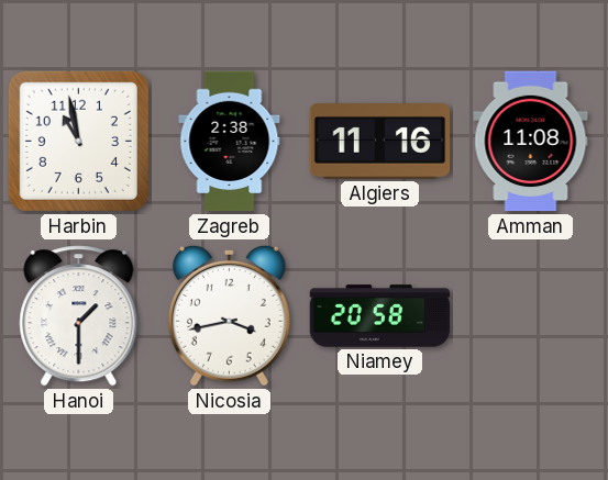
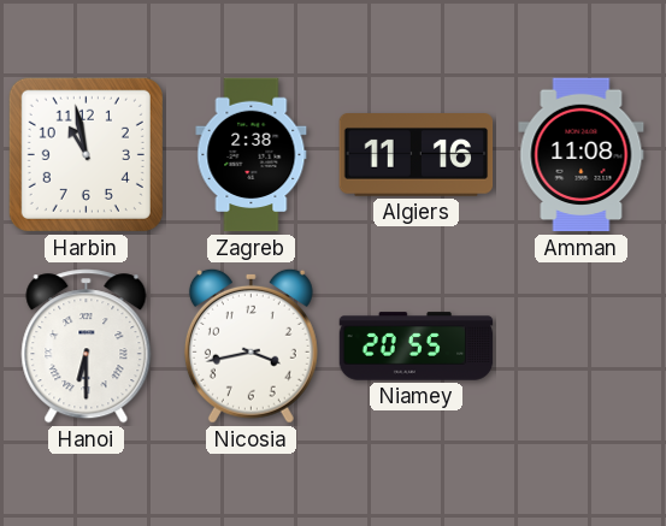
Hanoi: 1:30 -> 6:30 (87, 347)
Niamey: 20:58 -> 20:55 (417, 347)
